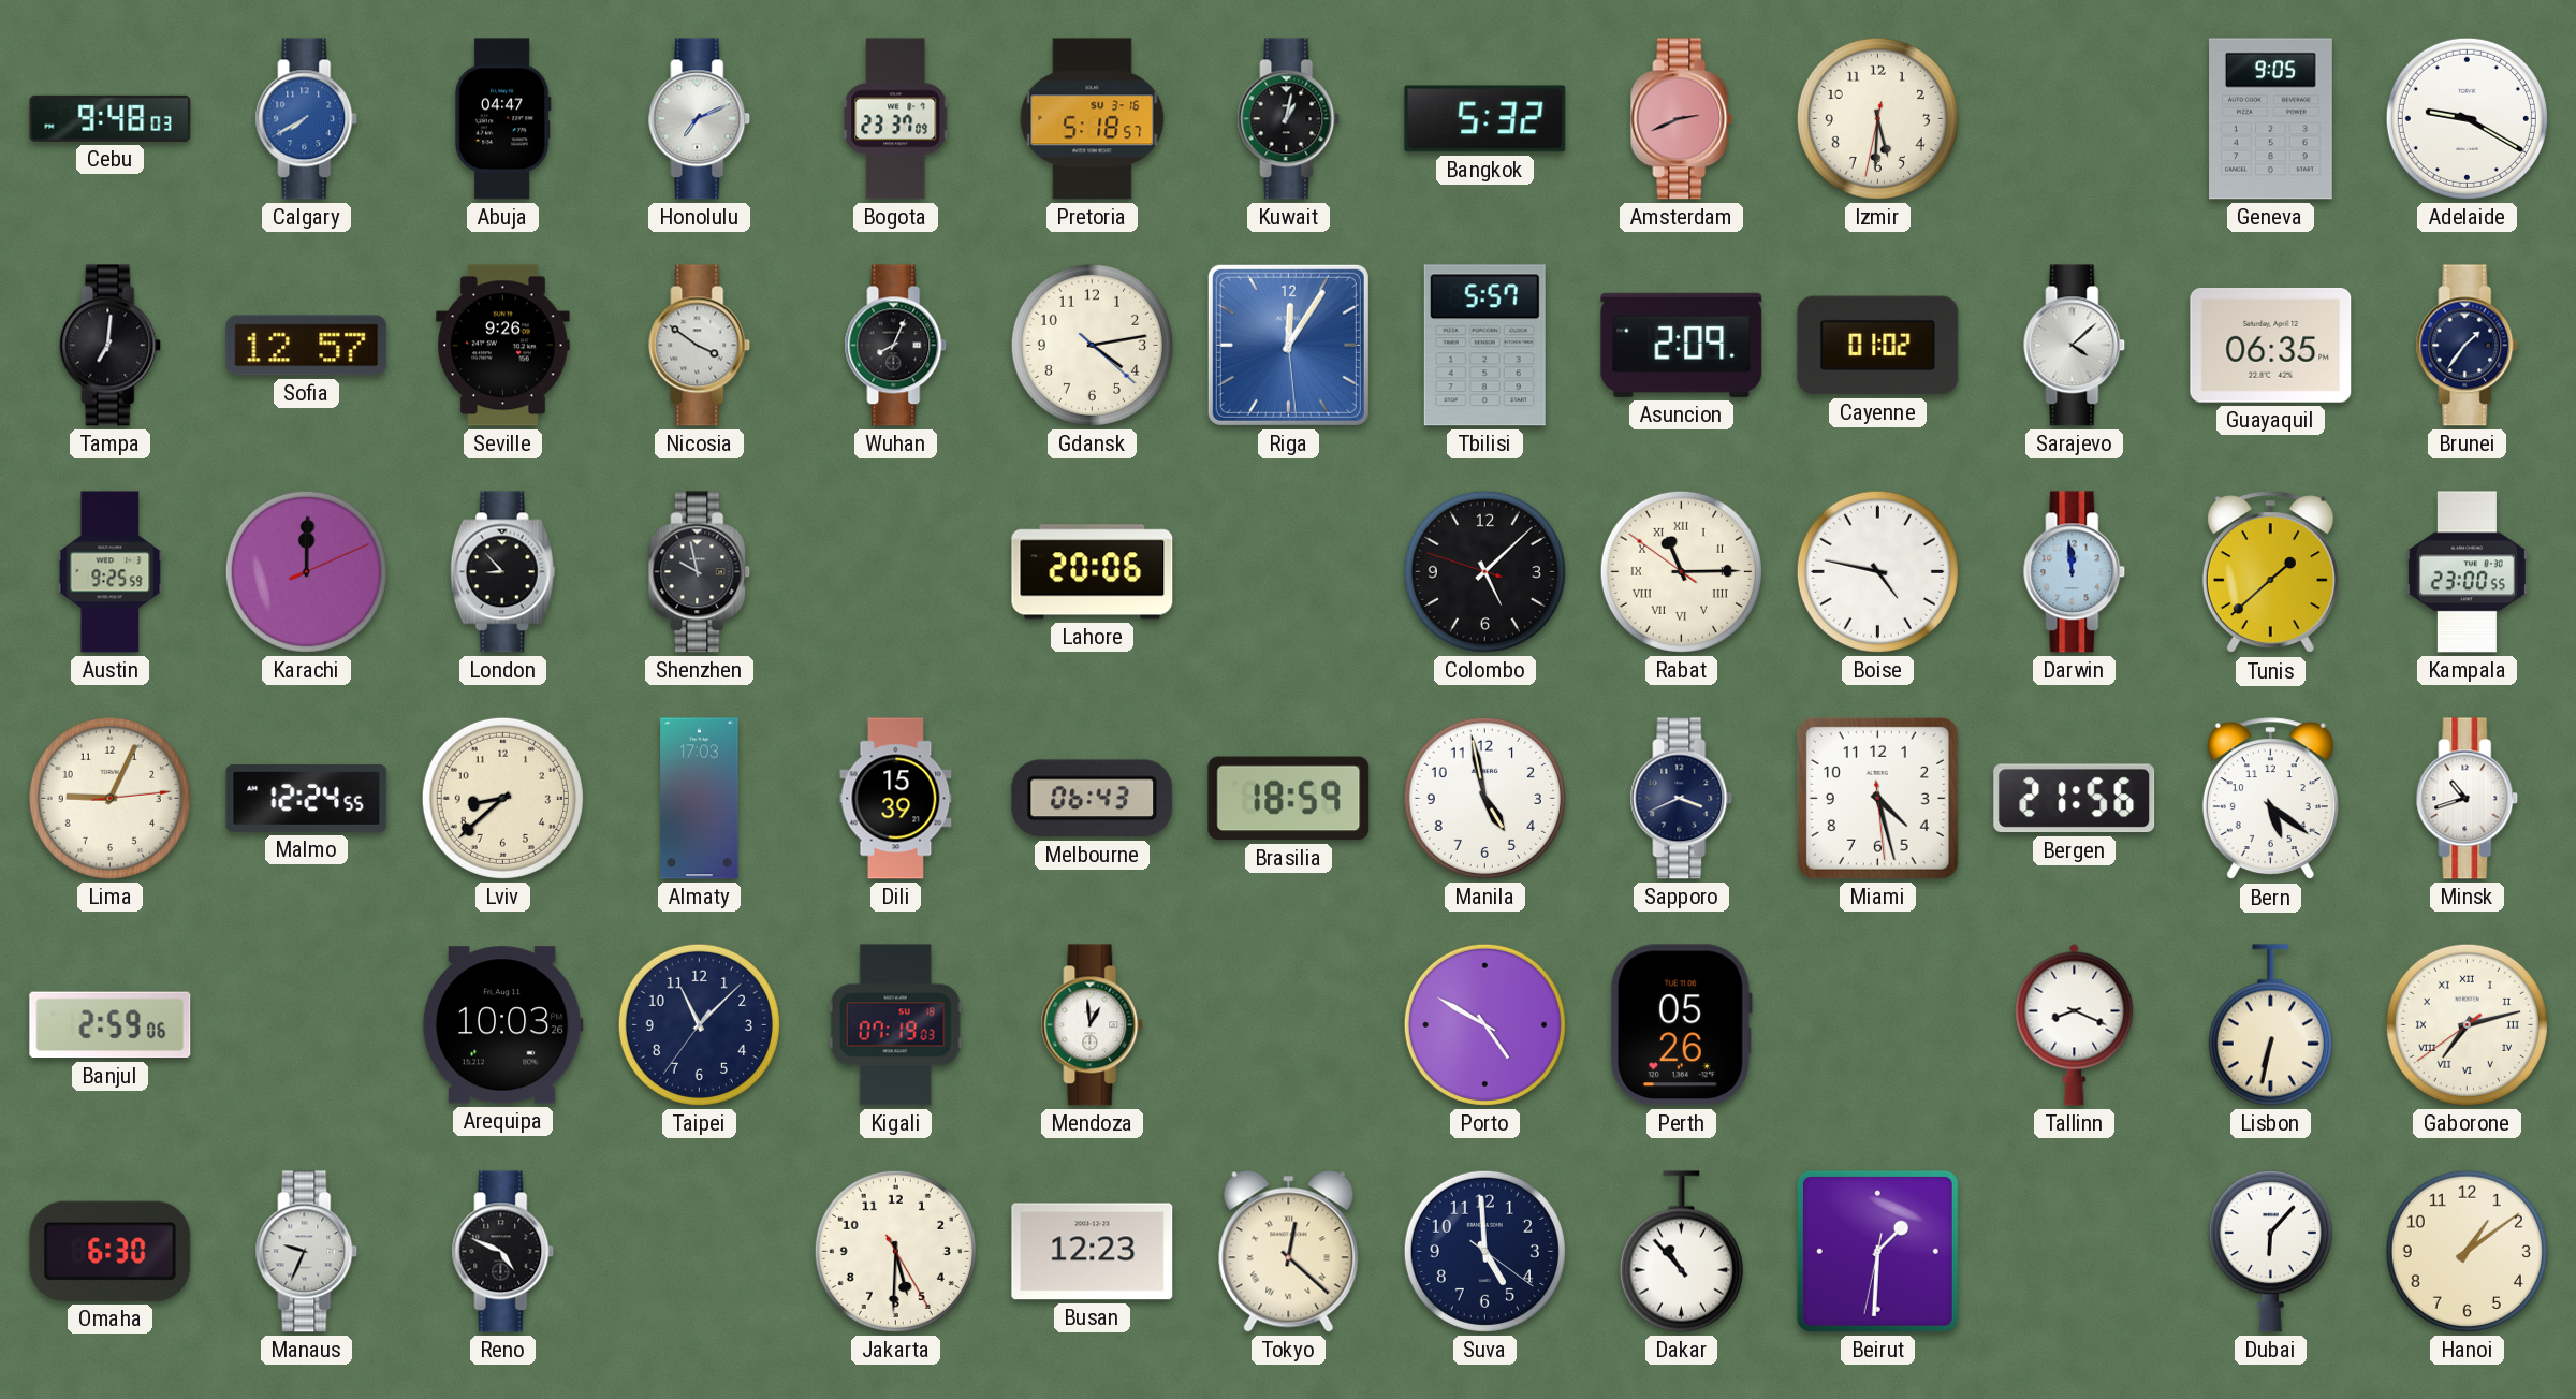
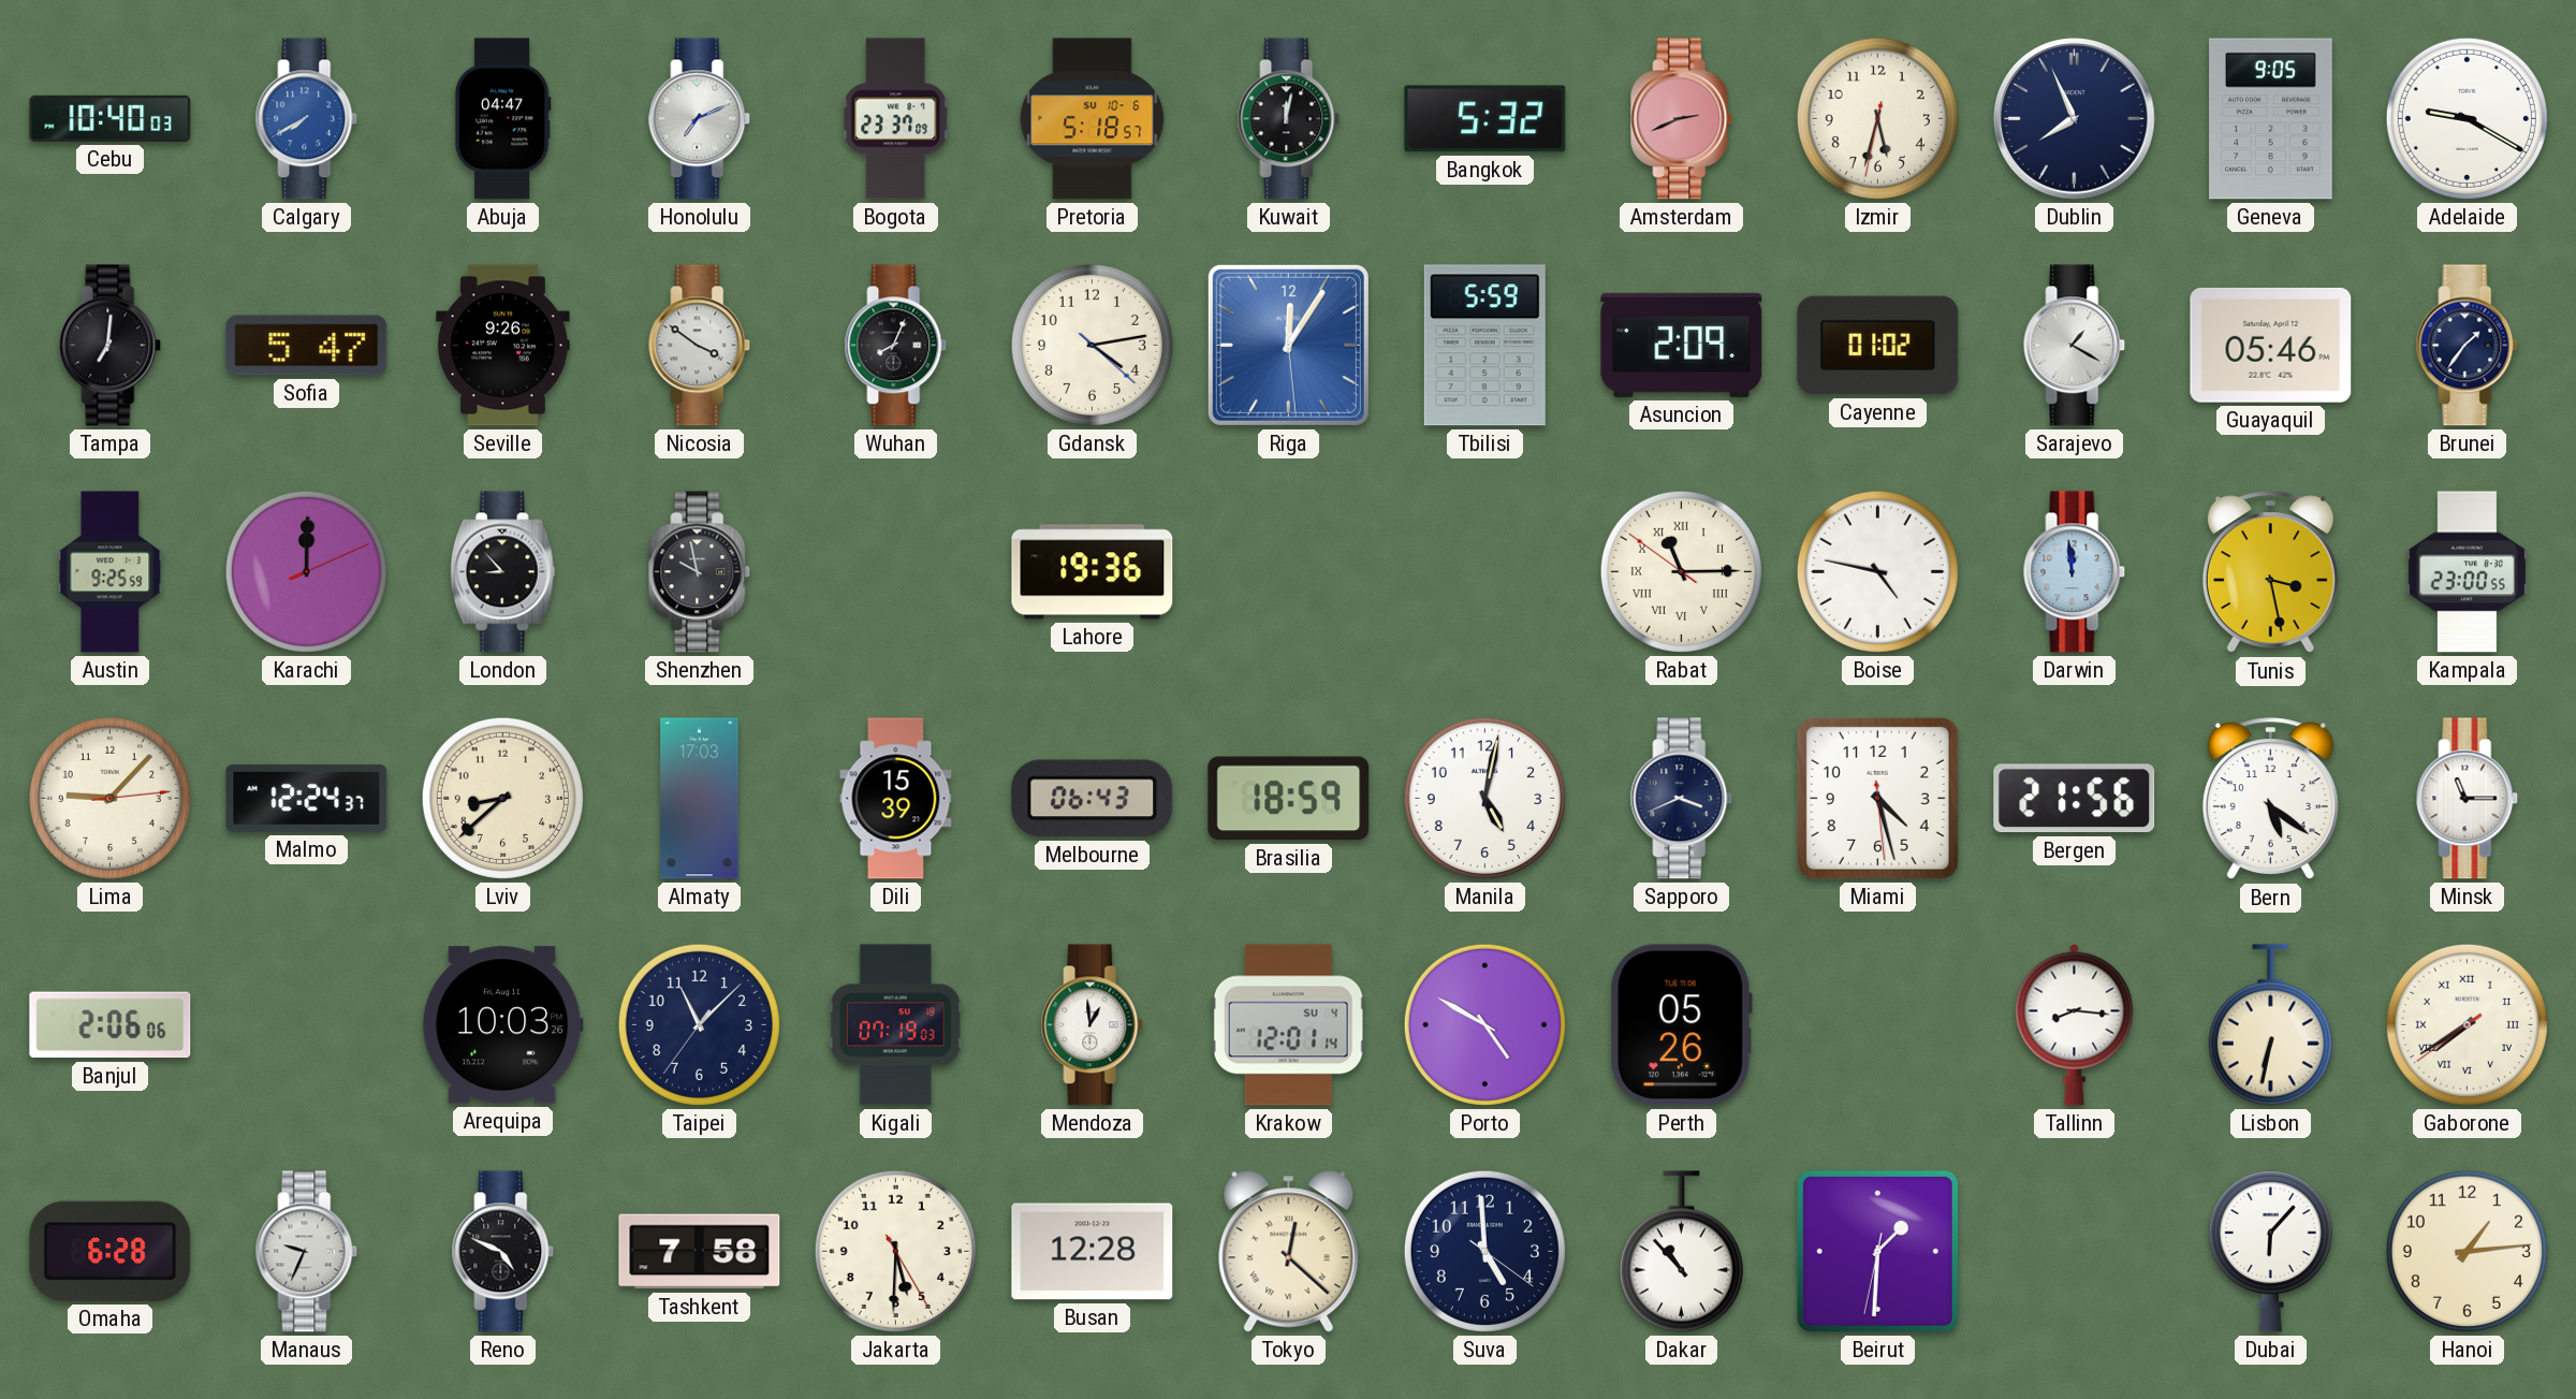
Cebu: 9:48 -> 10:40 (111, 118)
Pretoria date: SU 3-16 -> SU 10-6 (1093, 119)
Kuwait: 1:02 -> 12:02 (1289, 119)
Izmir: 5:30 -> 5:32 (1877, 118)
Dublin: none -> 7:56 (2075, 119)
Sofia: 12:57 -> 5:47 (307, 346)
Tbilisi: 5:57 -> 5:59 (1484, 346)
Sarajevo: 4:08 -> 1:20 (2075, 346)
Guayaquil: 06:35 -> 05:46 (2271, 345)
Lahore: 20:06 -> 19:36 (1093, 572)
Colombo: 5:07 -> none (1484, 571)
Tunis: 1:38 -> 3:28 (2270, 572)
Lima: 9:04 -> 9:07 (109, 798)
Malmo: 12:24:55 -> 12:24:37 (307, 798)
Manila: 4:58 -> 5:02 (1484, 798)
Minsk: 10:42 -> 11:15 (2468, 799)
Banjul: 2:59 -> 2:06 (111, 1025)
Krakow: none -> 12:01 (1288, 1025)
Tallinn: 8:19 -> 8:16 (2075, 1024)
Gaborone: 7:12 -> 7:39 (2467, 1024)
Omaha: 6:30 -> 6:28 (111, 1251)
Tashkent: none -> 7:58 (700, 1252)
Busan: 12:23 -> 12:28 (1093, 1252)
Hanoi: 1:09 -> 1:14 (2467, 1251)
